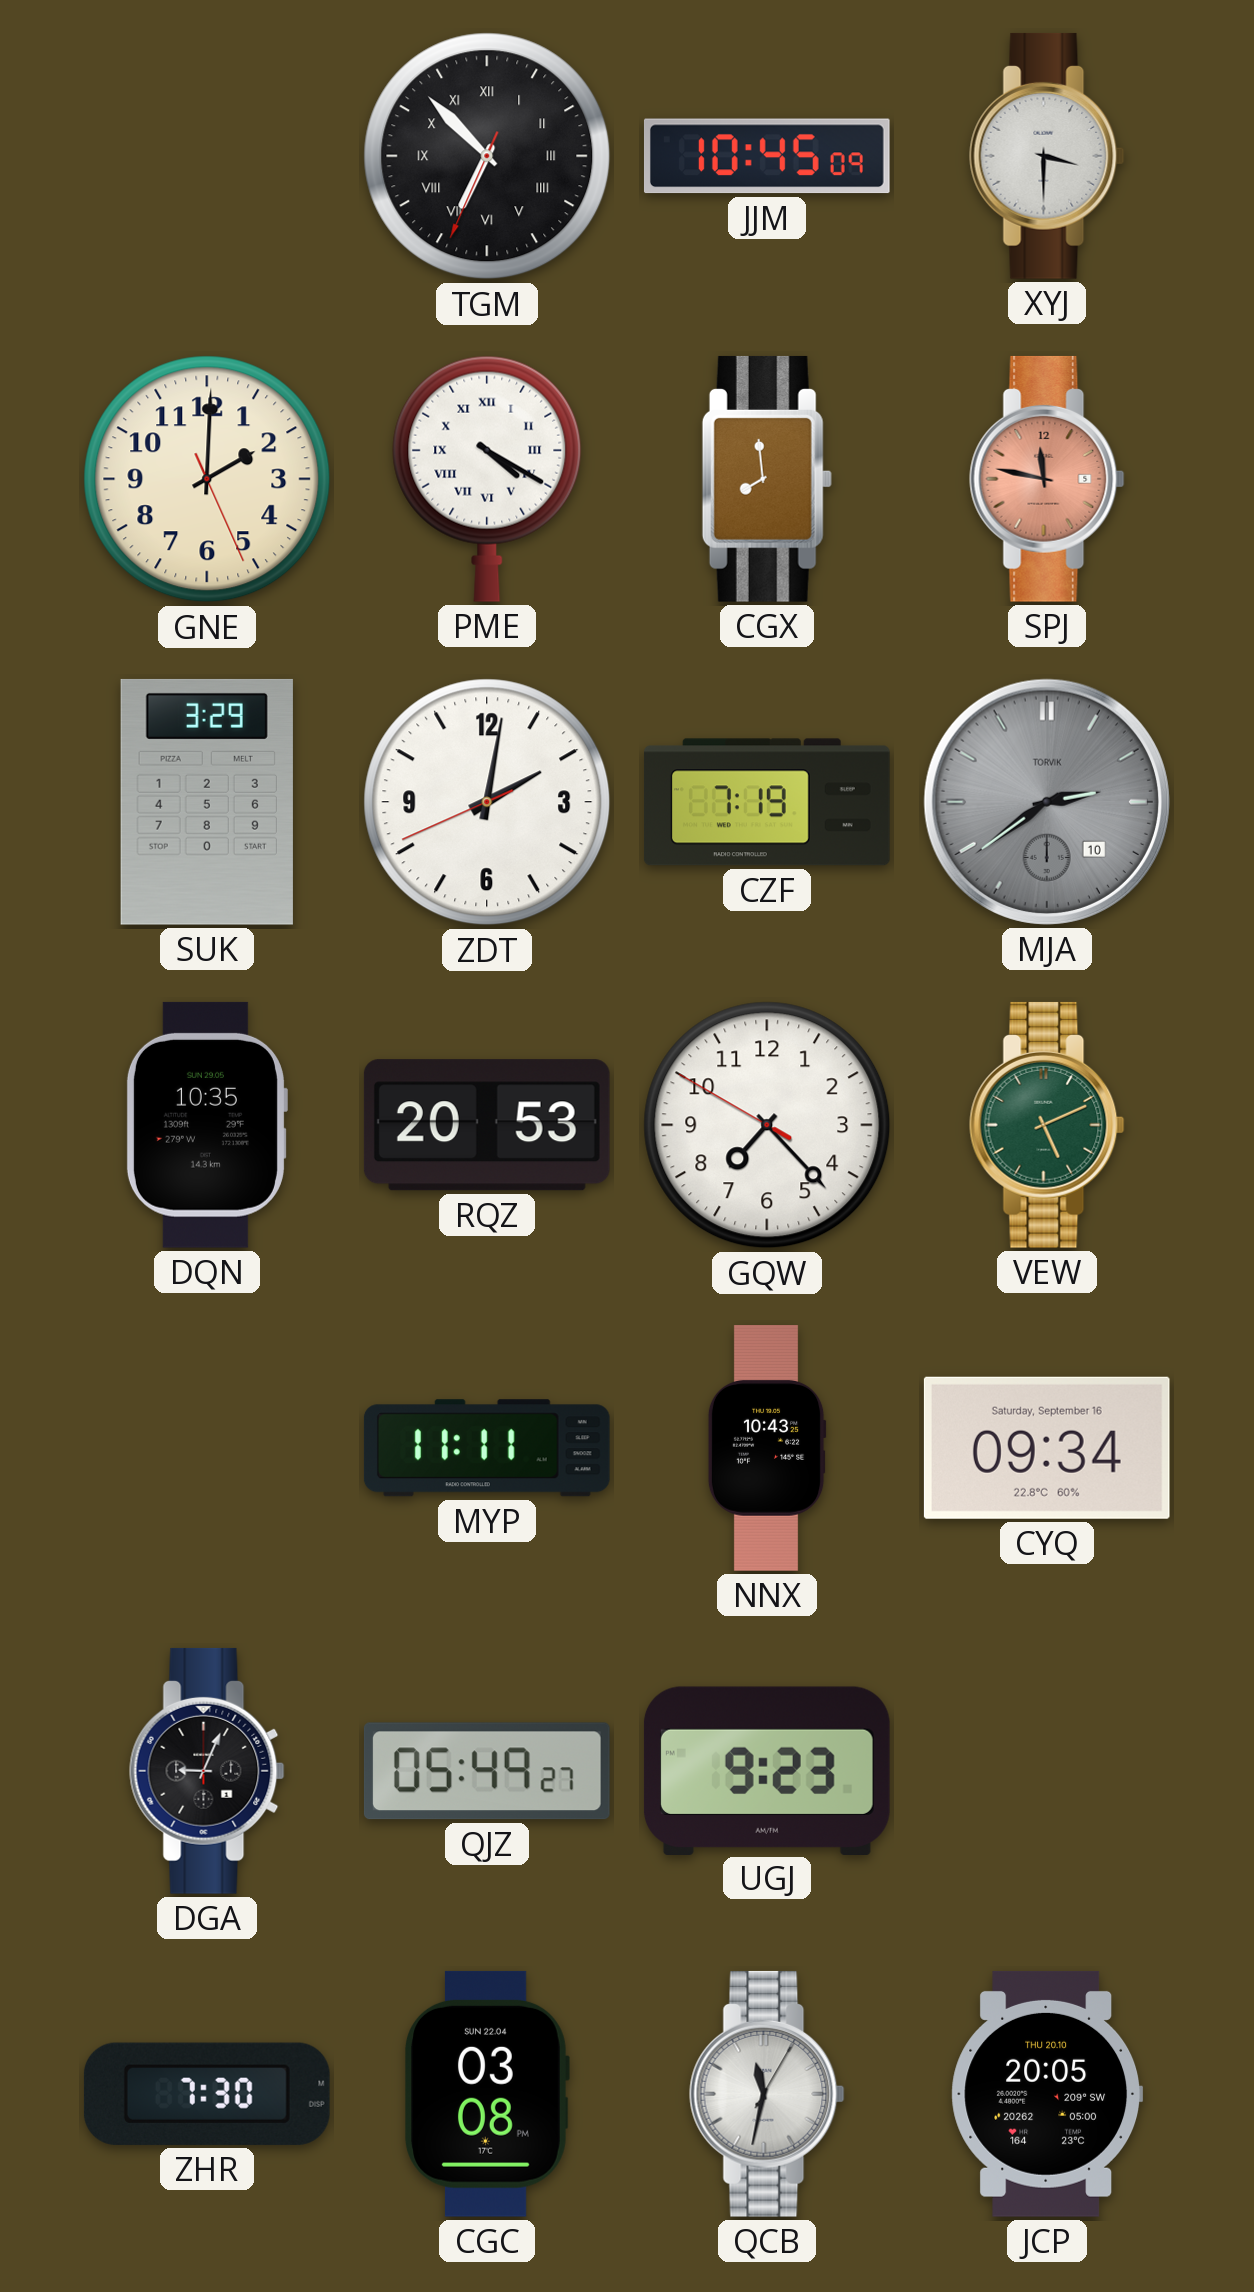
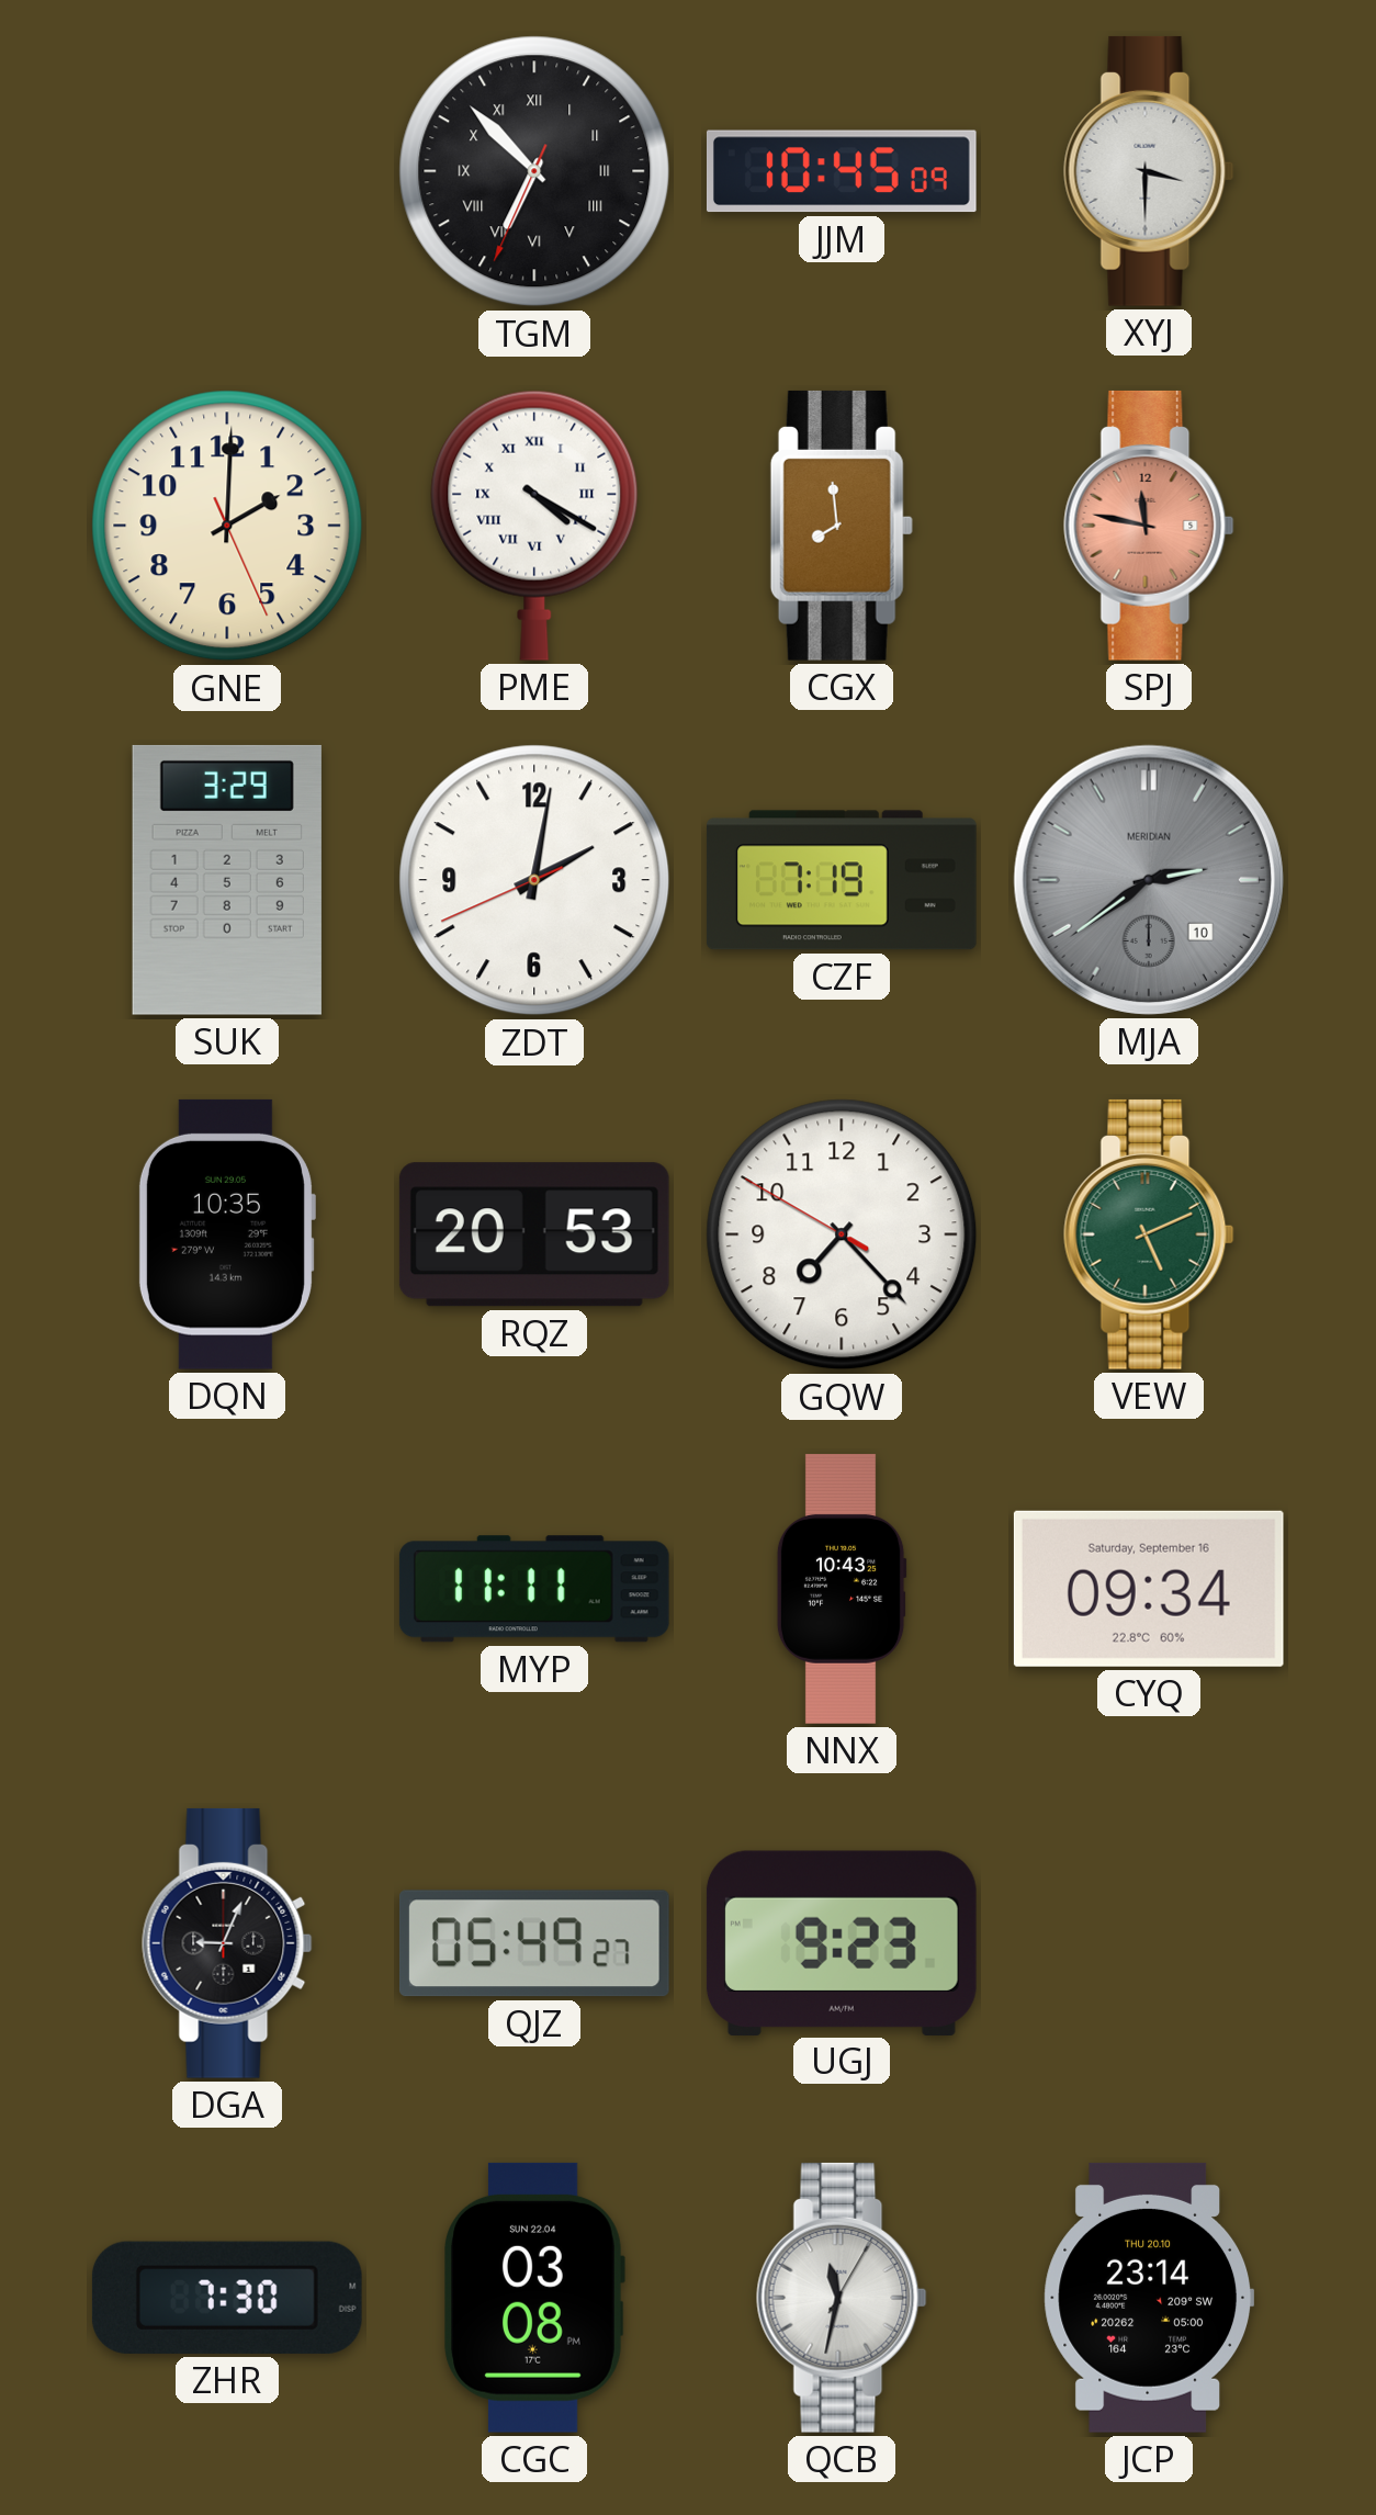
MJA brand: TORVIK -> MERIDIAN (1149, 880)
JCP: 20:05 -> 23:14 (1149, 2298)
